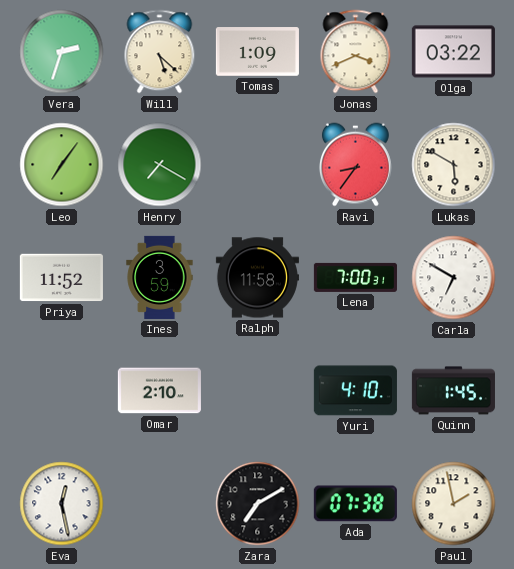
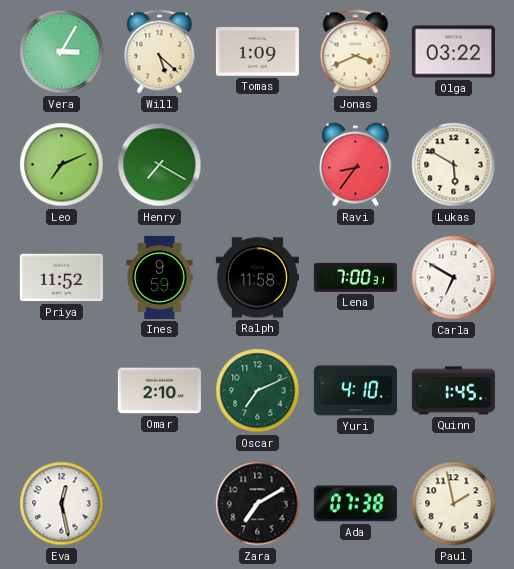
Vera: 2:33 -> 3:05 (62, 52)
Leo: 7:06 -> 7:11 (62, 165)
Ines: 3:59 -> 9:59 (160, 277)
Oscar: none -> 7:11 (258, 391)
